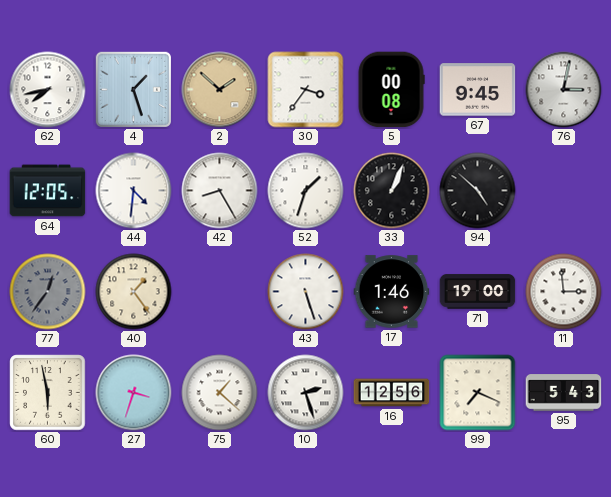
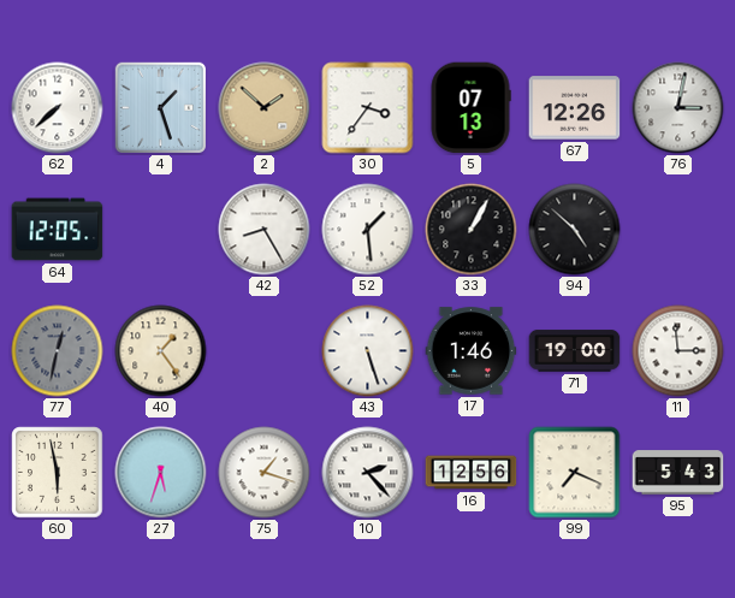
62: 7:43 -> 7:38 (58, 108)
5: 00:08 -> 07:13 (470, 108)
67: 9:45 -> 12:26 (575, 108)
44: 4:31 -> none (134, 191)
52: 1:33 -> 1:29 (368, 230)
33: 1:04 -> 1:05 (472, 230)
77: 12:36 -> 12:32 (58, 351)
27: 3:33 -> 5:33 (161, 473)
75: 1:22 -> 1:18 (265, 473)
10: 2:27 -> 2:23 (368, 473)
